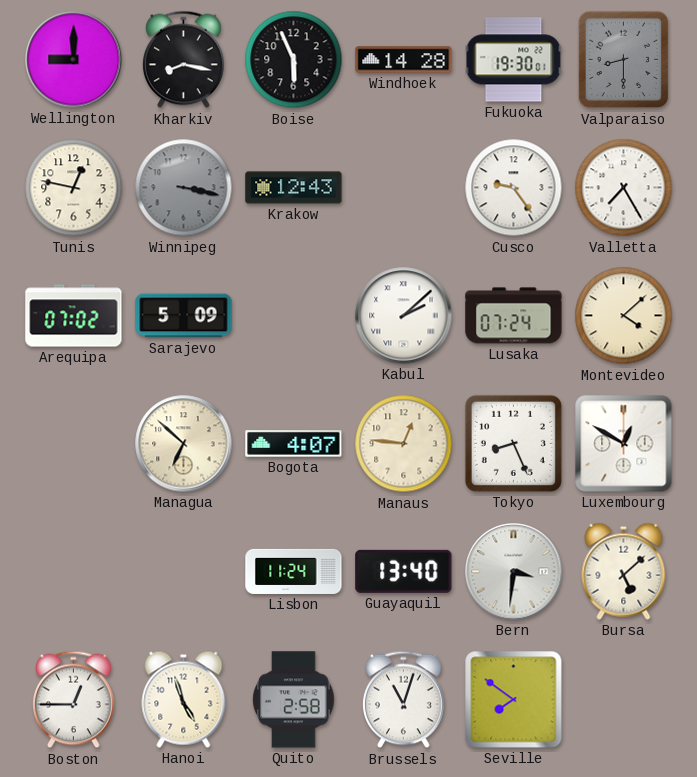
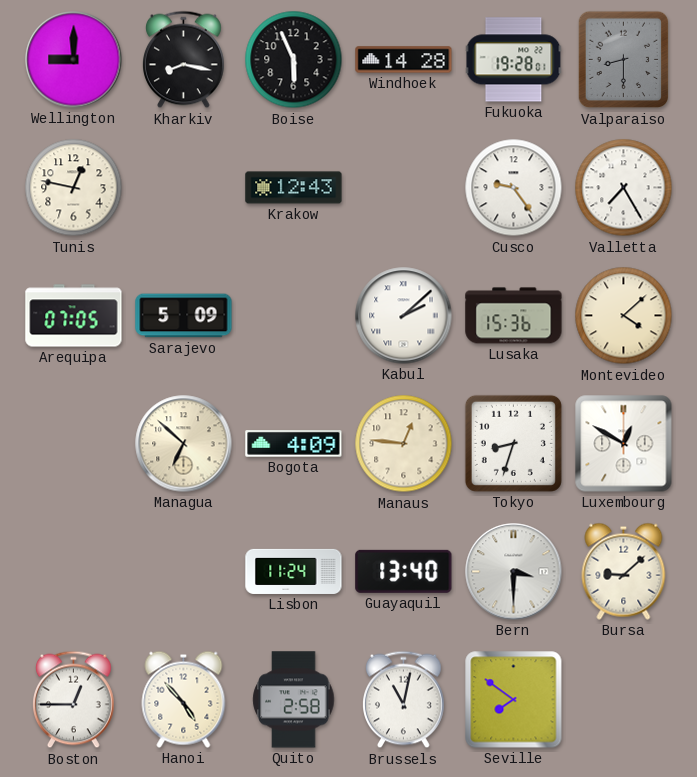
Fukuoka: 19:30 -> 19:28 (514, 60)
Winnipeg: 3:17 -> none (184, 188)
Arequipa: 07:02 -> 07:05 (74, 316)
Lusaka: 07:24 -> 15:36 (514, 316)
Bogota: 4:07 -> 4:09 (294, 444)
Tokyo: 8:26 -> 8:33 (513, 443)
Bern: 3:31 -> 3:30 (514, 572)
Bursa: 5:08 -> 9:08 (624, 571)
Hanoi: 4:57 -> 4:53 (184, 699)
Brussels: 11:03 -> 11:02 (404, 700)
